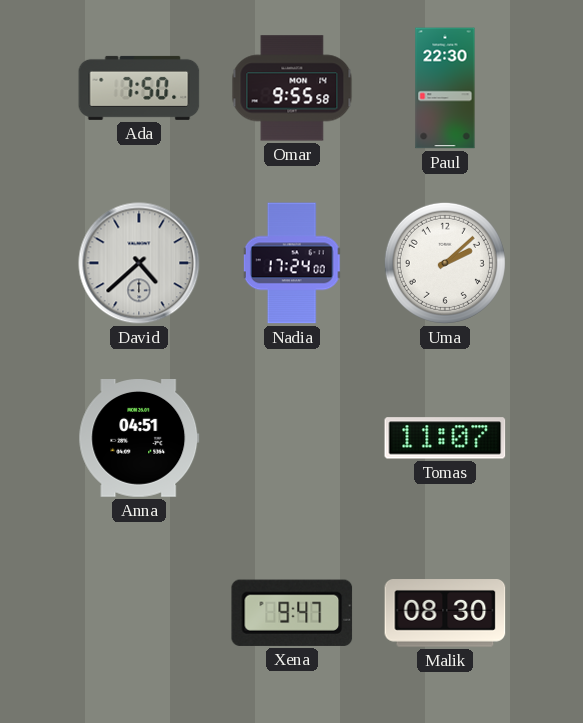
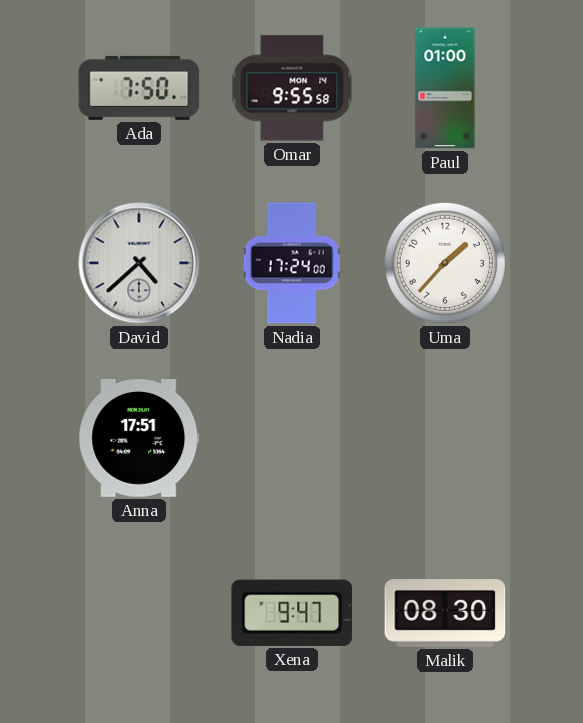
Paul: 22:30 -> 01:00 (445, 88)
Uma: 2:08 -> 1:37 (445, 263)
Anna: 04:51 -> 17:51 (139, 439)
Tomas: 11:07 -> none (445, 438)
